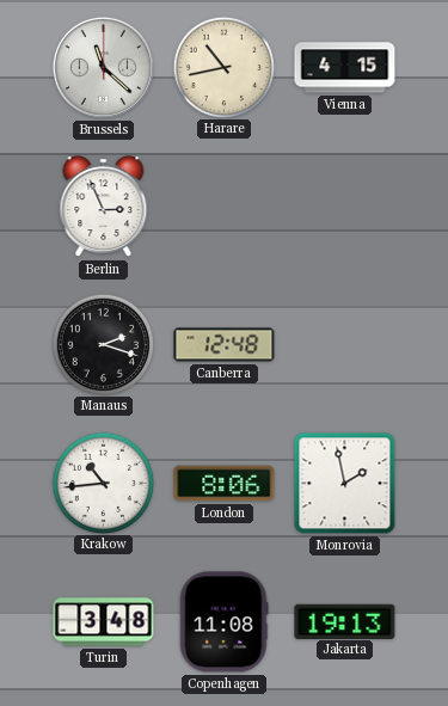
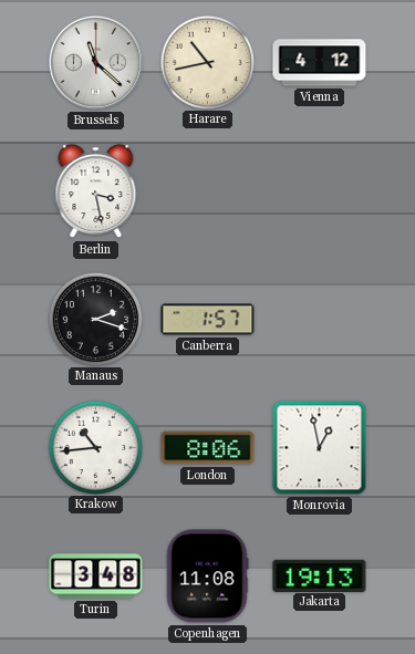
Vienna: 4:15 -> 4:12 (320, 63)
Berlin: 2:56 -> 3:28 (96, 191)
Canberra: 12:48 -> 1:57 (208, 320)
Monrovia: 1:58 -> 12:58 (320, 448)
